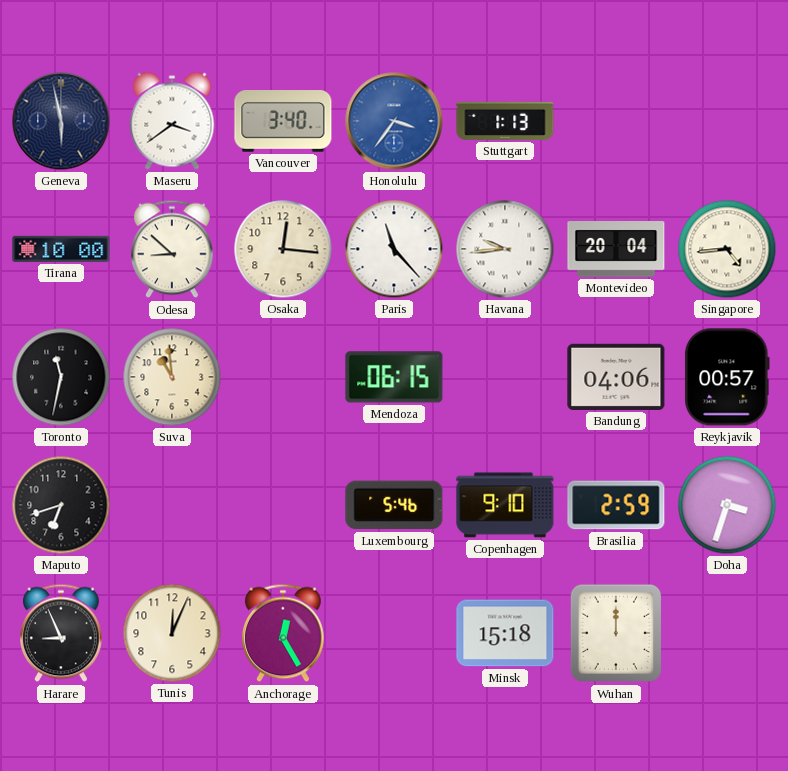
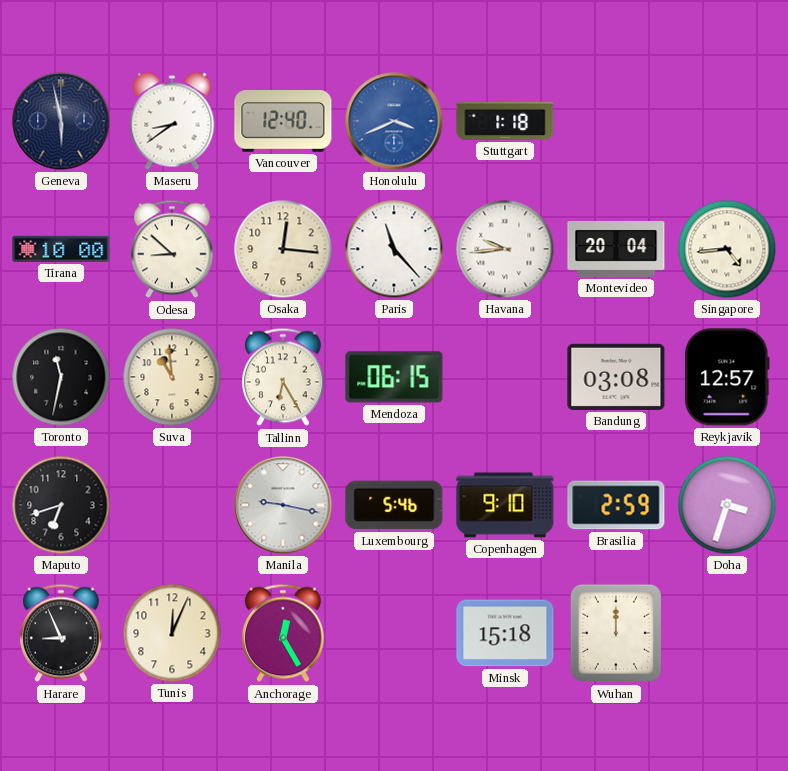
Maseru: 3:39 -> 8:39 (172, 121)
Vancouver: 3:40 -> 12:40 (283, 121)
Honolulu: 3:36 -> 3:41 (394, 121)
Stuttgart: 1:13 -> 1:18 (505, 121)
Tallinn: none -> 6:25 (284, 377)
Bandung: 04:06 -> 03:08 (616, 377)
Reykjavik: 00:57 -> 12:57 (727, 377)
Manila: none -> 9:17 (283, 505)
